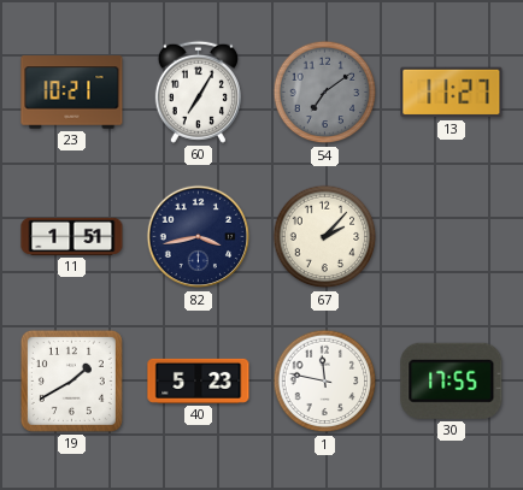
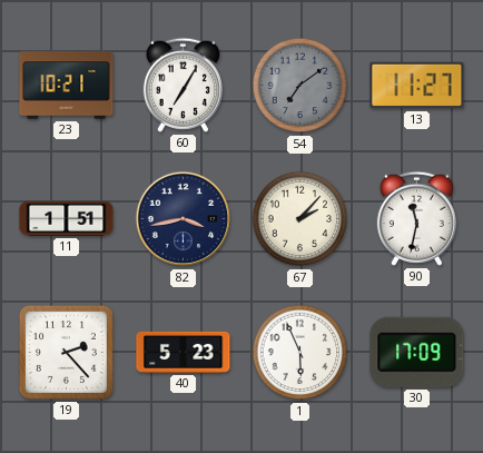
90: none -> 11:32 (416, 218)
19: 1:40 -> 2:23 (66, 352)
1: 11:47 -> 5:56 (300, 353)
30: 17:55 -> 17:09 (417, 352)
